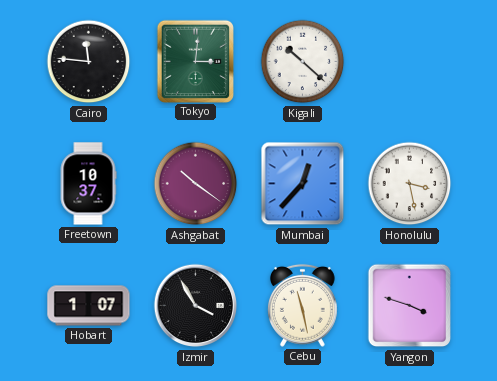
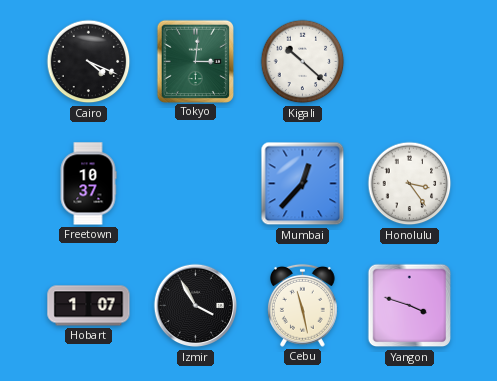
Cairo: 11:46 -> 4:19 (89, 62)
Ashgabat: 10:21 -> none (196, 184)
Honolulu: 3:28 -> 3:24 (410, 184)
